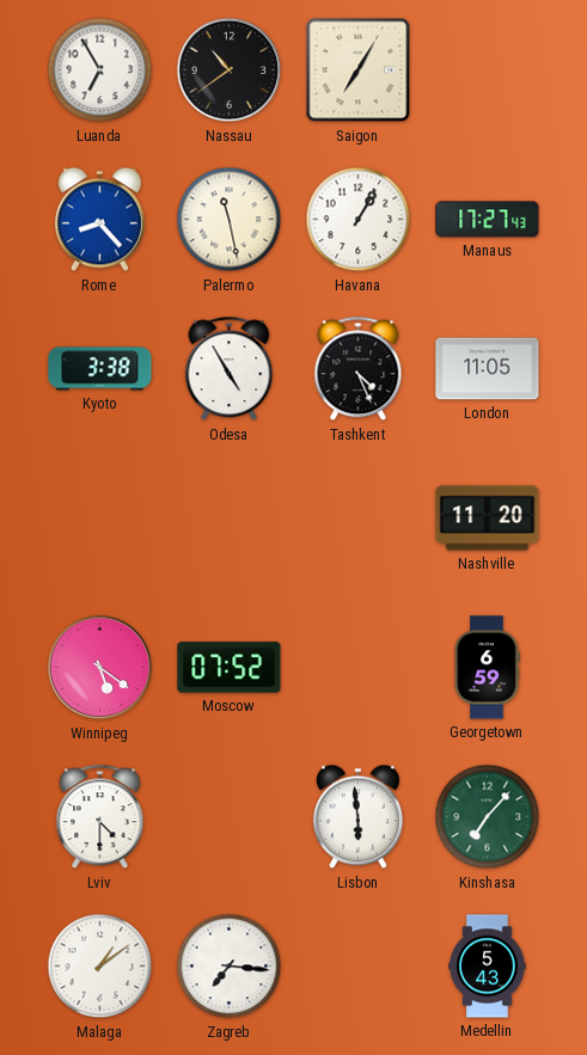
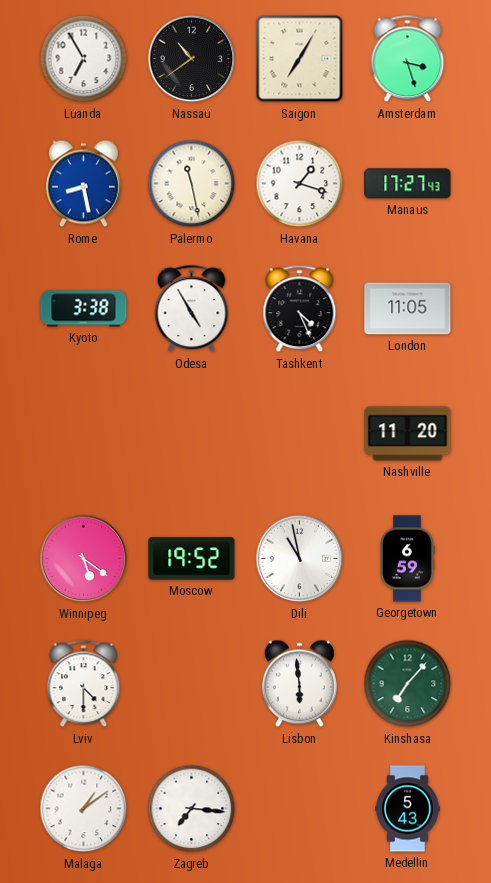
Amsterdam: none -> 3:27 (408, 59)
Rome: 8:23 -> 8:28 (83, 184)
Havana: 1:05 -> 1:18 (300, 184)
Moscow: 07:52 -> 19:52 (192, 559)
Dili: none -> 10:58 (300, 559)
